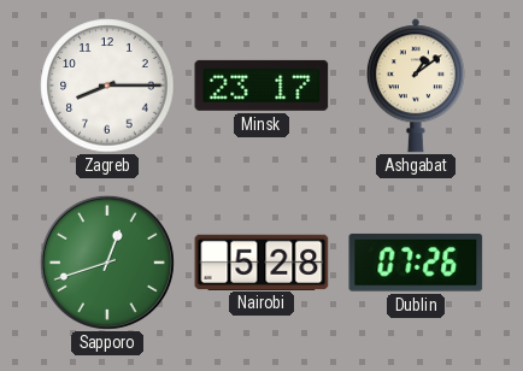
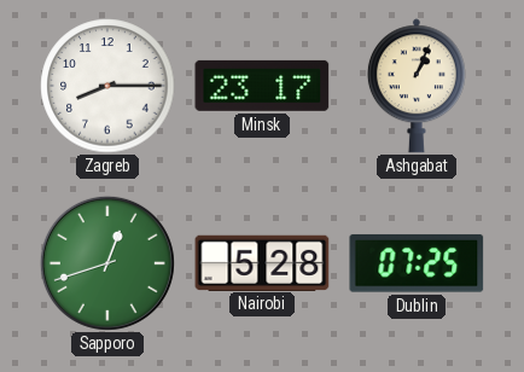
Ashgabat: 1:09 -> 1:04 (417, 86)
Dublin: 07:26 -> 07:25 (417, 263)
